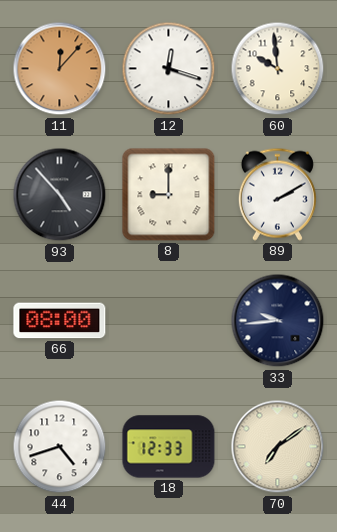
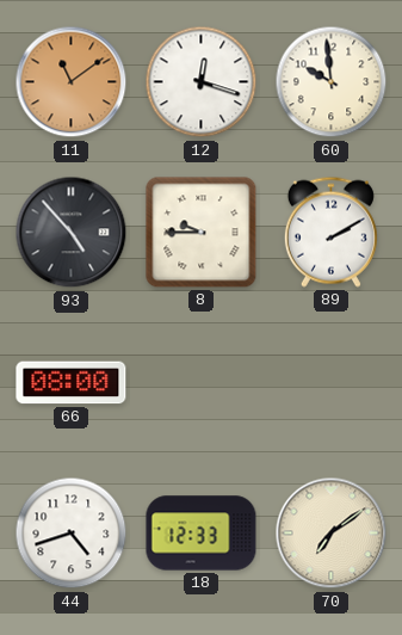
11: 12:07 -> 11:09 (72, 82)
8: 9:00 -> 9:45 (202, 233)
33: 9:44 -> none (278, 321)
